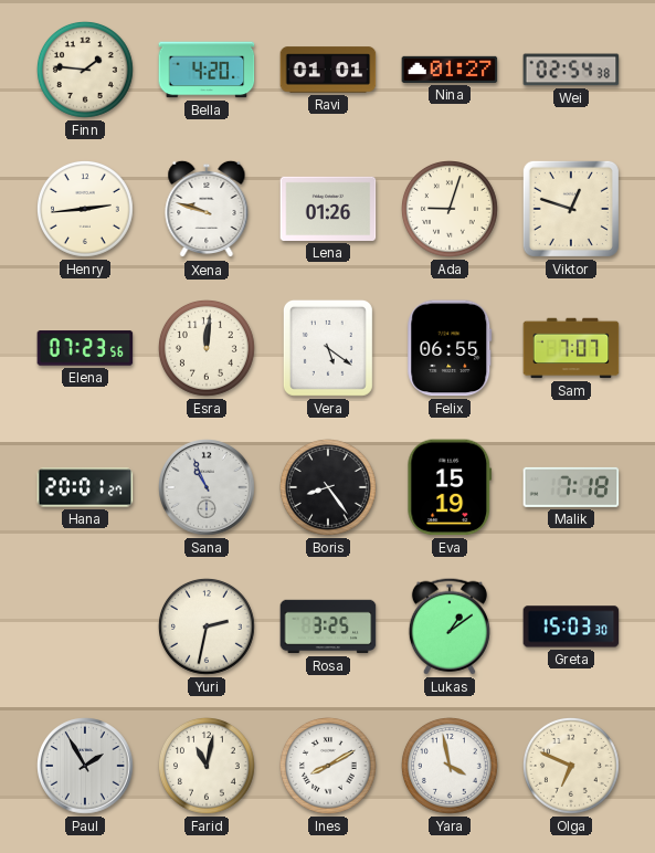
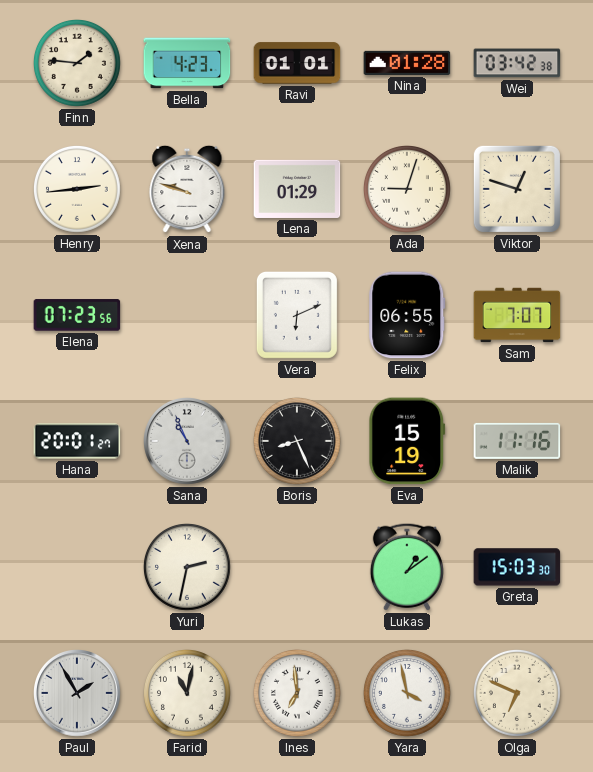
Bella: 4:20 -> 4:23 (187, 63)
Nina: 01:27 -> 01:28 (407, 63)
Wei: 02:54 -> 03:42 (517, 63)
Lena: 01:26 -> 01:29 (297, 189)
Esra: 12:01 -> none (208, 349)
Vera: 5:21 -> 6:11 (297, 315)
Boris: 8:24 -> 8:26 (298, 442)
Malik: 7:18 -> 11:16 (517, 441)
Rosa: 3:25 -> none (328, 626)
Ines: 8:10 -> 6:59 (298, 694)
